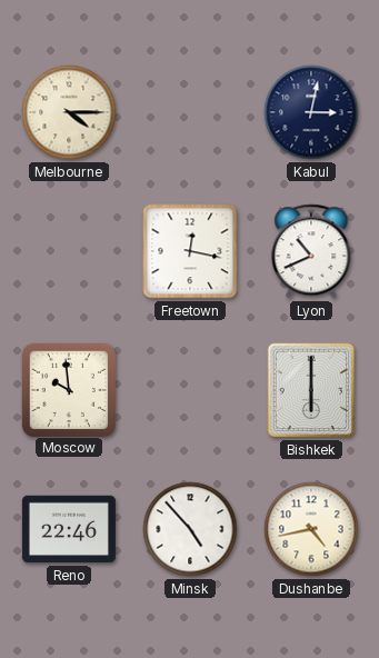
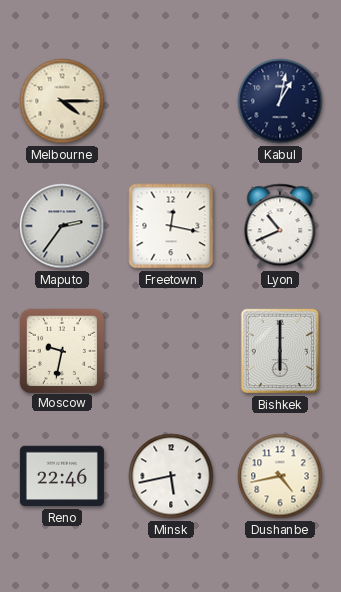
Kabul: 3:02 -> 1:02 (280, 101)
Maputo: none -> 2:36 (62, 226)
Moscow: 9:59 -> 9:32 (61, 350)
Minsk: 4:53 -> 5:43 (171, 476)
